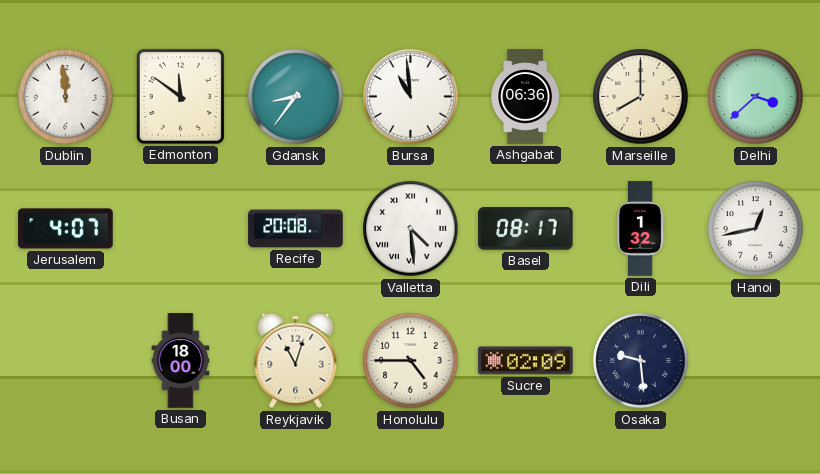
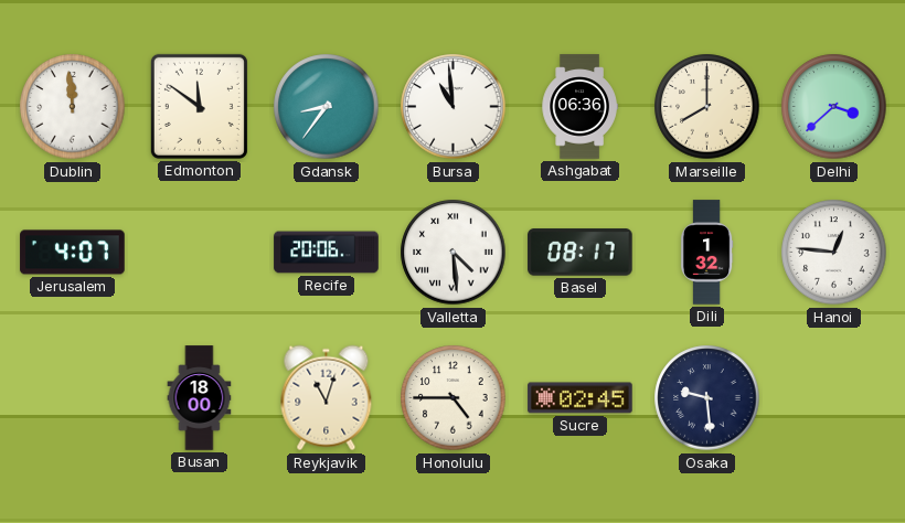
Recife: 20:08 -> 20:06 (327, 253)
Hanoi: 12:43 -> 12:46 (834, 253)
Sucre: 02:09 -> 02:45 (581, 398)
